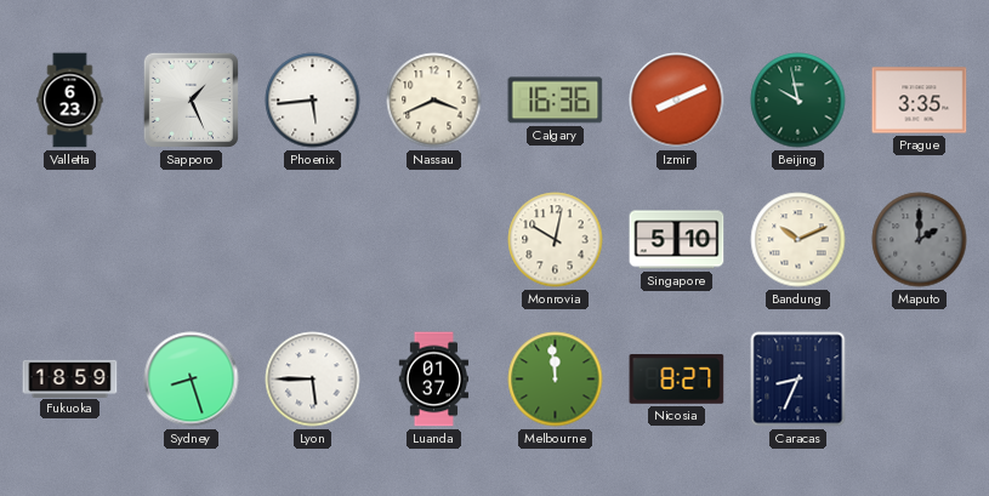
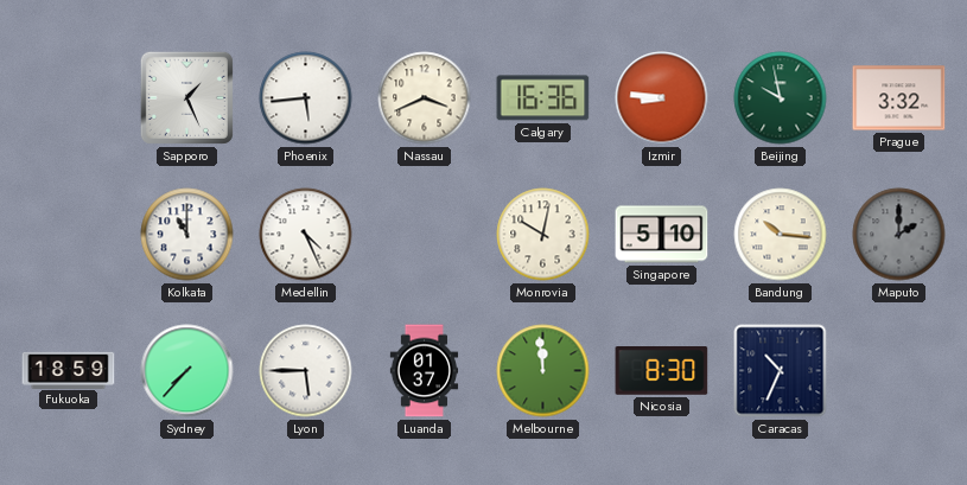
Valletta: 6:23 -> none (70, 101)
Izmir: 8:11 -> 8:46 (662, 98)
Prague: 3:35 -> 3:32 (899, 98)
Kolkata: none -> 11:00 (187, 235)
Medellin: none -> 4:26 (306, 235)
Bandung: 10:11 -> 10:16 (781, 235)
Sydney: 8:27 -> 7:37 (187, 371)
Nicosia: 8:27 -> 8:30 (662, 371)
Caracas: 8:34 -> 10:34 (781, 371)
